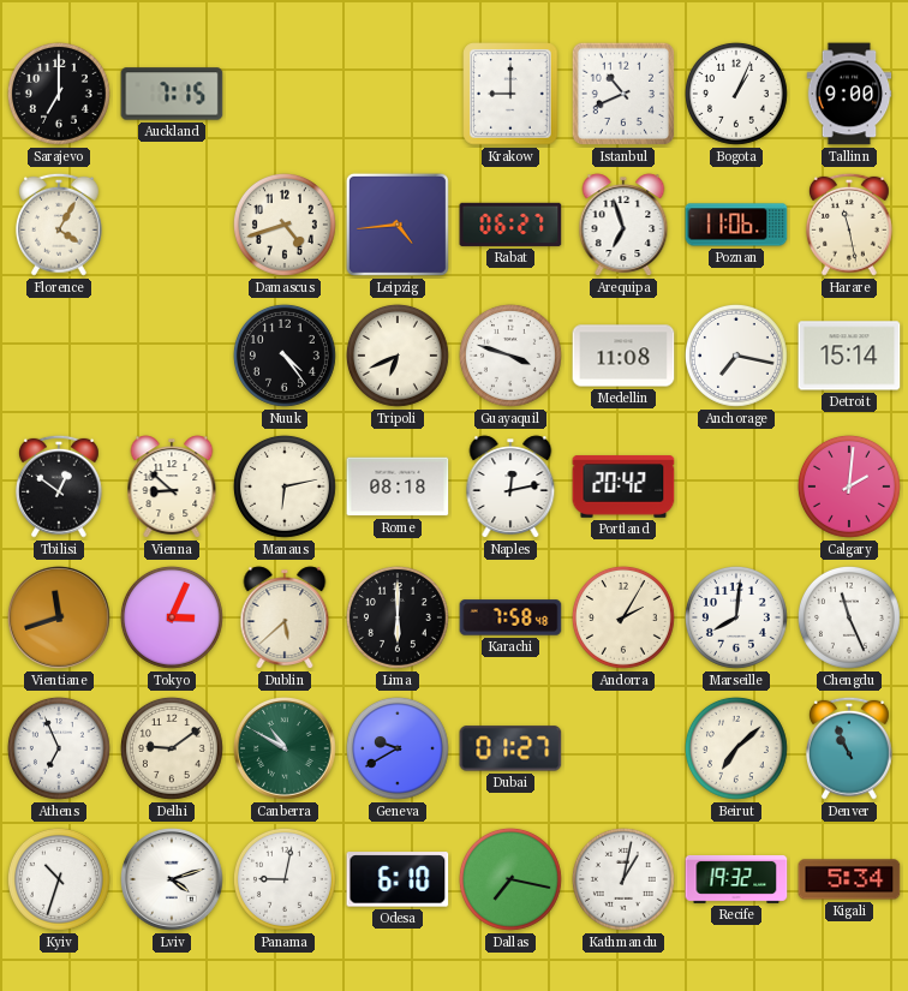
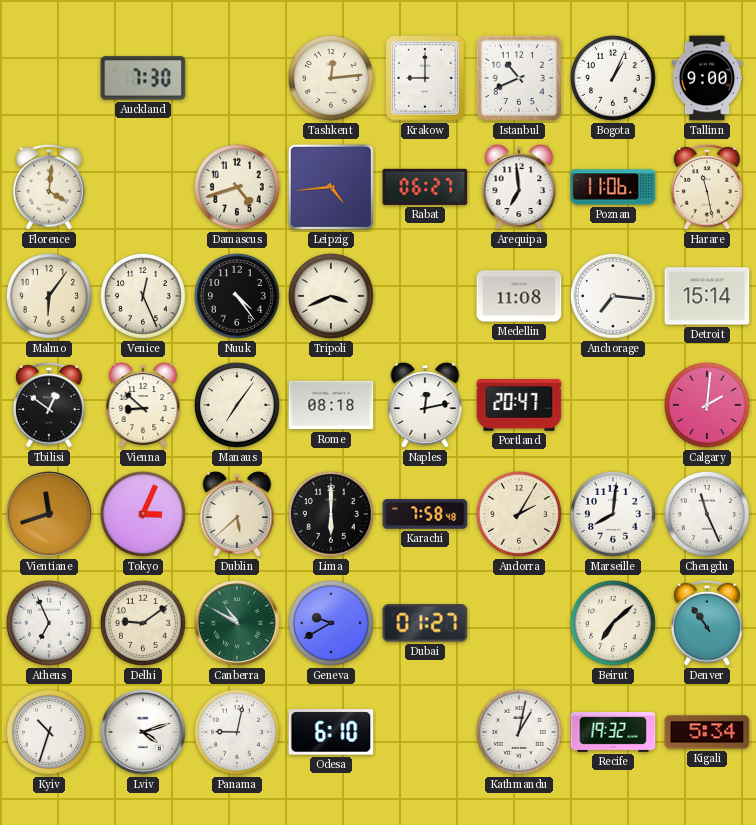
Sarajevo: 7:00 -> none (59, 94)
Auckland: 7:15 -> 7:30 (143, 78)
Tashkent: none -> 12:14 (331, 78)
Florence: 4:05 -> 4:01 (49, 187)
Arequipa: 6:57 -> 6:59 (519, 187)
Malmo: none -> 6:06 (49, 296)
Venice: none -> 12:26 (143, 296)
Tripoli: 6:41 -> 3:41 (331, 296)
Guayaquil: 3:48 -> none (510, 356)
Anchorage: 7:17 -> 7:16 (613, 296)
Manaus: 6:13 -> 7:06 (237, 405)
Portland: 20:42 -> 20:47 (519, 405)
Denver: 10:56 -> 10:54 (707, 623)
Dallas: 7:17 -> none (510, 879)
